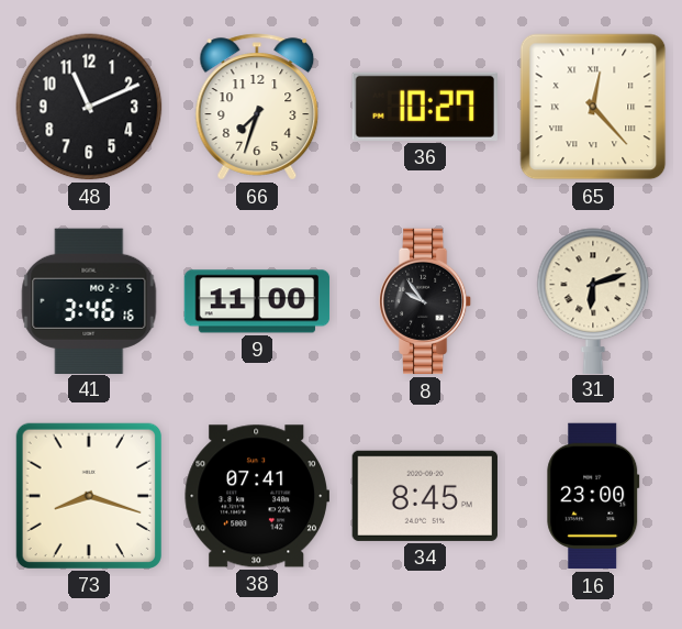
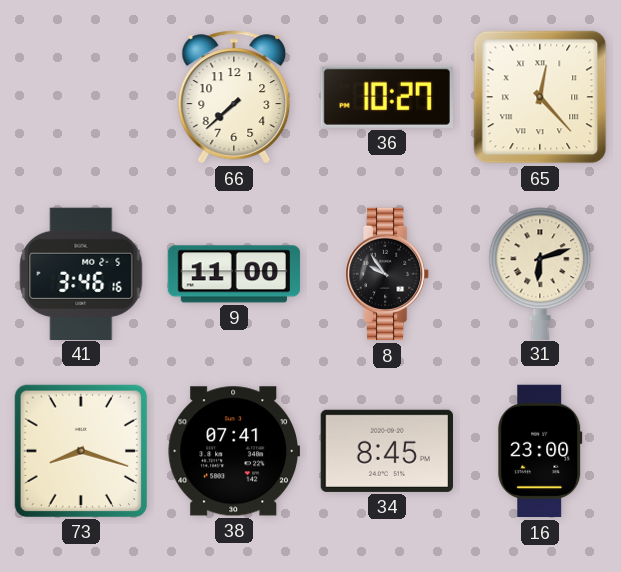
48: 11:11 -> none (89, 107)
66: 7:33 -> 7:38 (234, 97)
